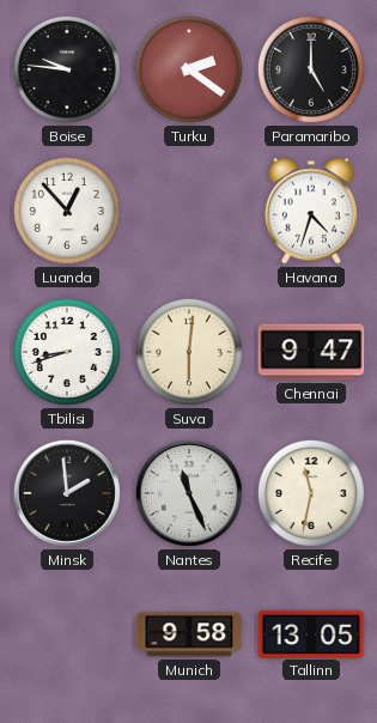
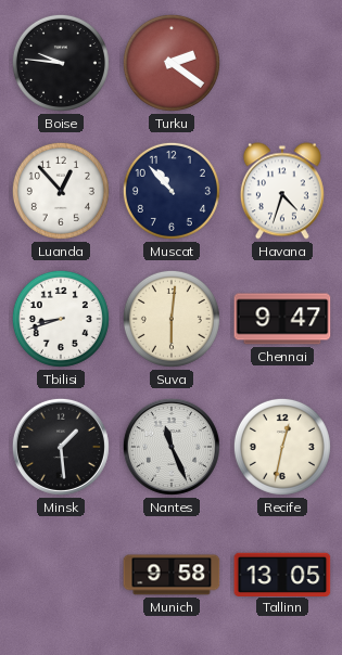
Paramaribo: 5:00 -> none (311, 69)
Muscat: none -> 10:53 (172, 191)
Minsk: 1:59 -> 1:29 (61, 447)
Recife: 11:32 -> 12:32 (282, 447)
